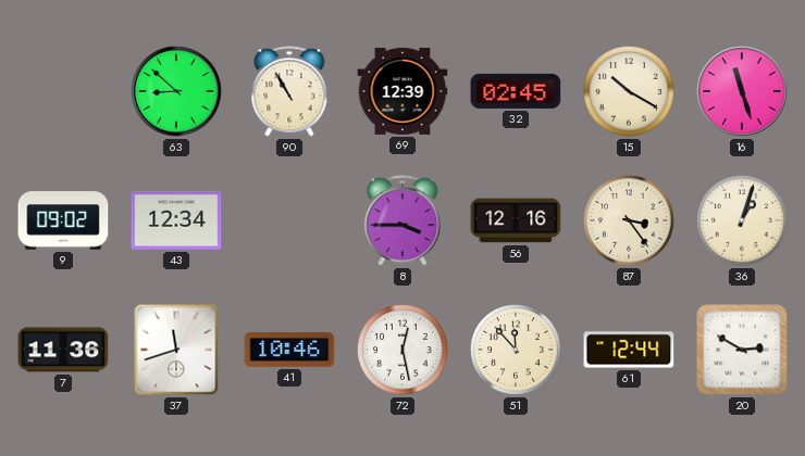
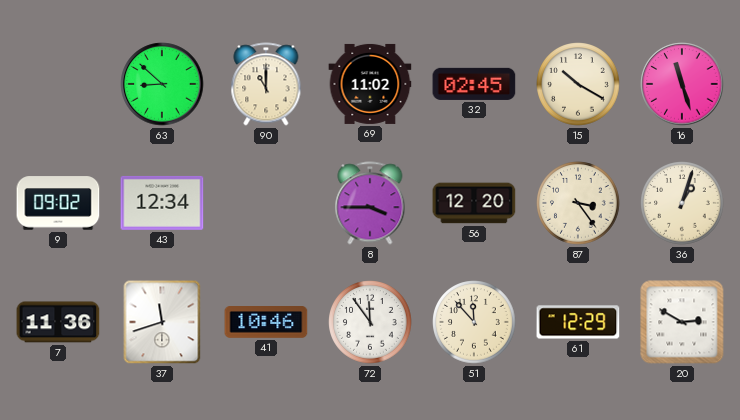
90: 10:55 -> 11:00 (266, 84)
69: 12:39 -> 11:02 (370, 84)
56: 12:16 -> 12:20 (474, 203)
72: 12:28 -> 11:54 (370, 322)
61: 12:44 -> 12:29 (578, 322)
